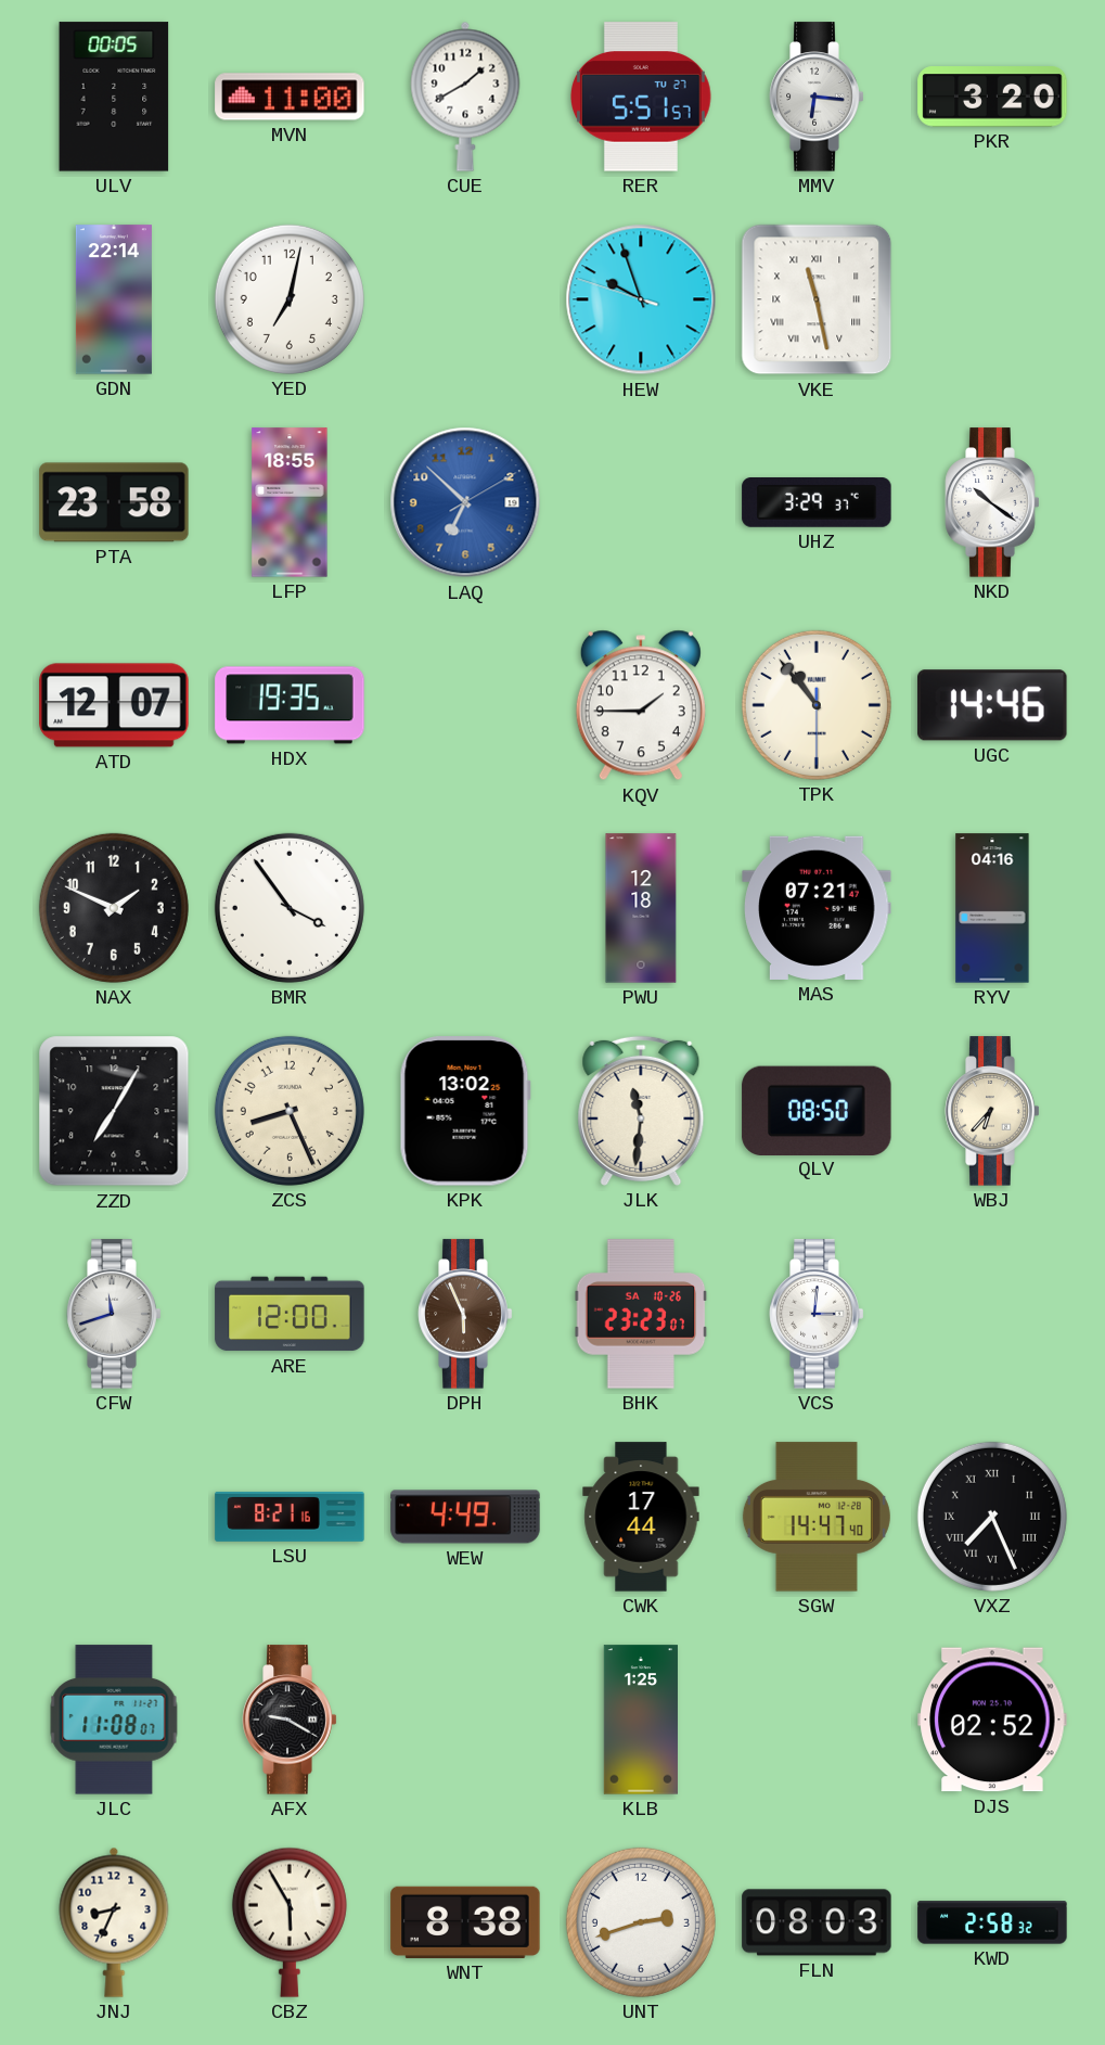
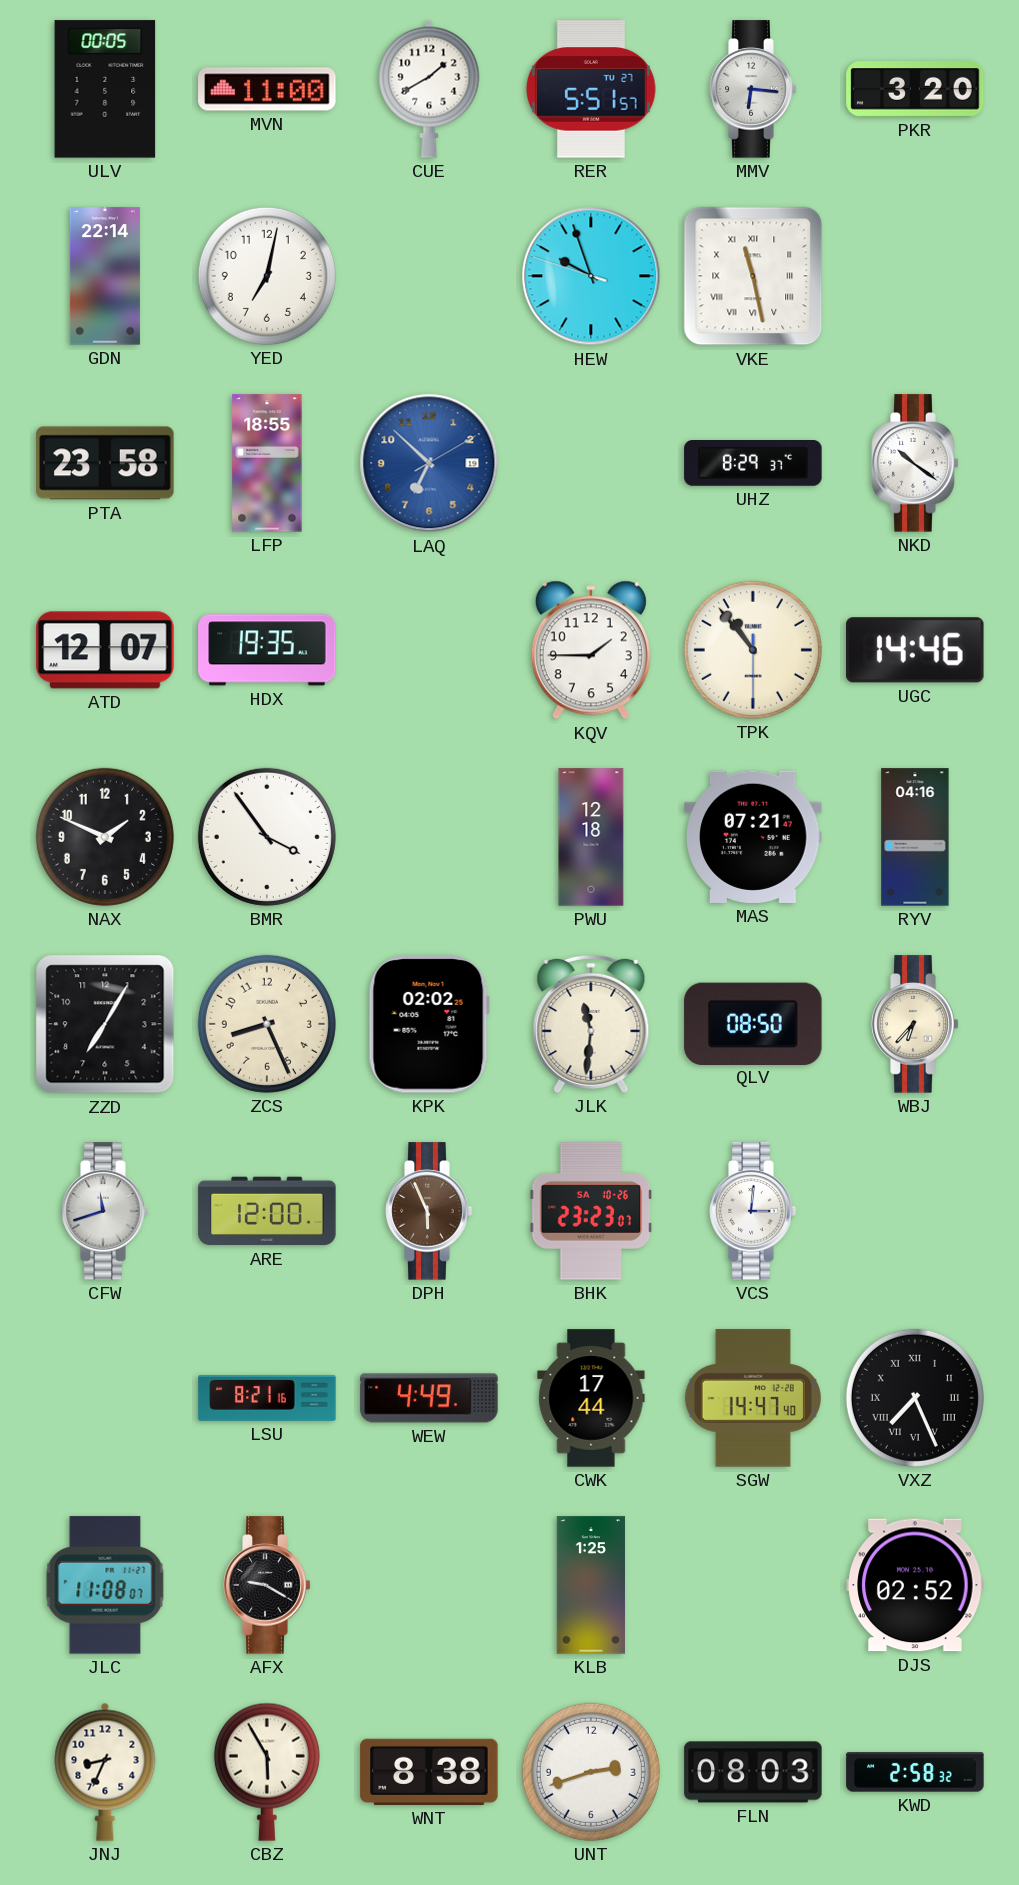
UHZ: 3:29 -> 8:29 (753, 464)
KPK: 13:02 -> 02:02 (429, 1024)
